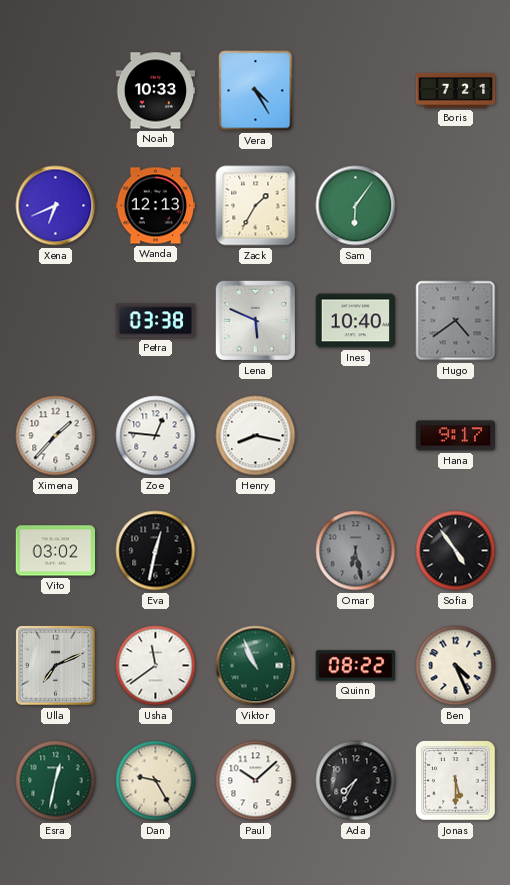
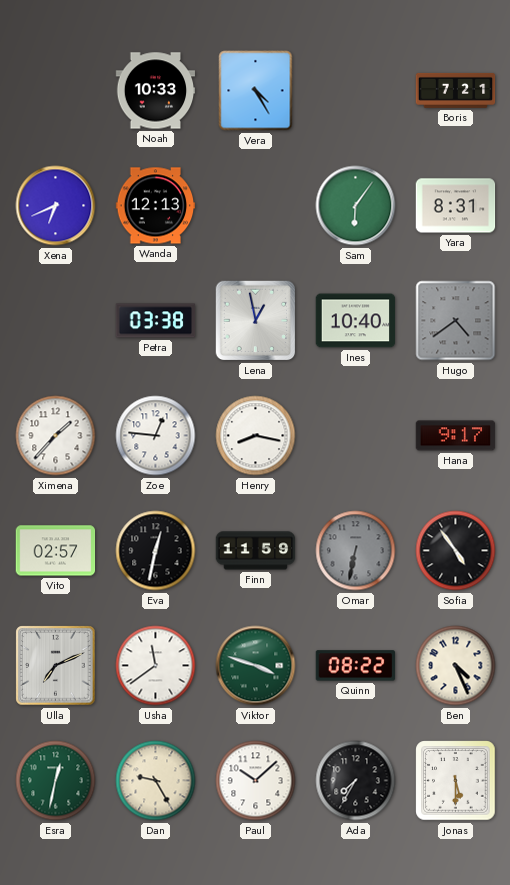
Zack: 1:35 -> none (256, 206)
Yara: none -> 8:31 (456, 206)
Lena: 5:49 -> 12:58 (256, 321)
Vito: 03:02 -> 02:57 (56, 551)
Finn: none -> 11:59 (256, 551)
Omar: 6:28 -> 6:32 (356, 551)
Viktor: 10:56 -> 3:48 (256, 666)
